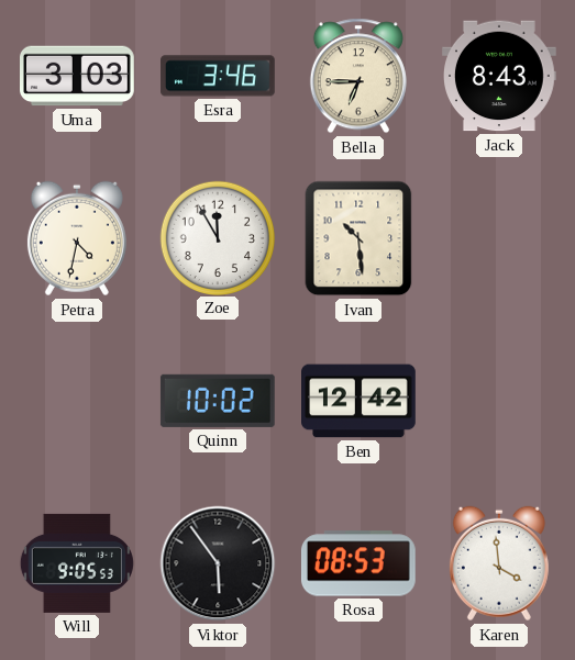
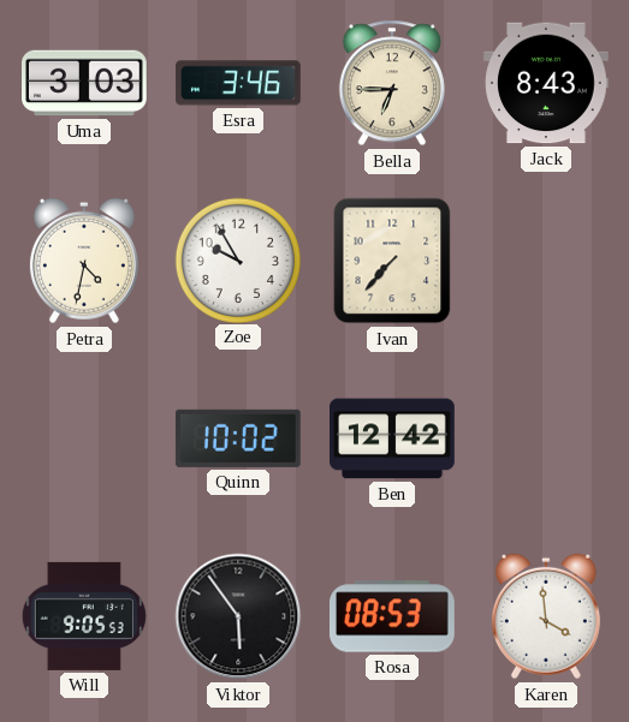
Zoe: 11:55 -> 9:55 (237, 259)
Ivan: 10:29 -> 7:37 (392, 261)
